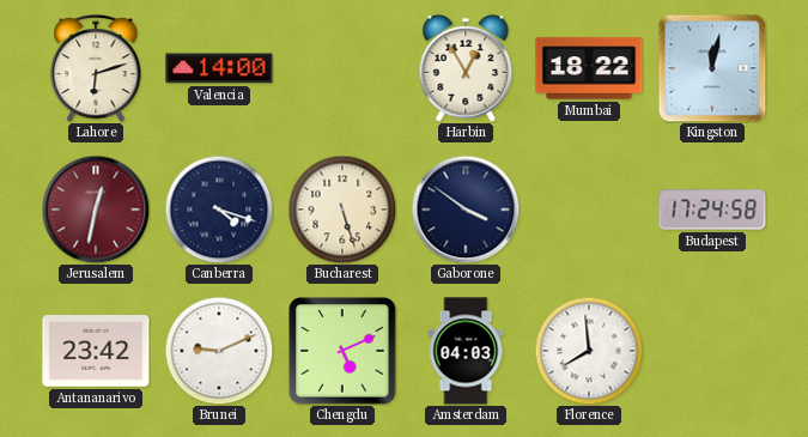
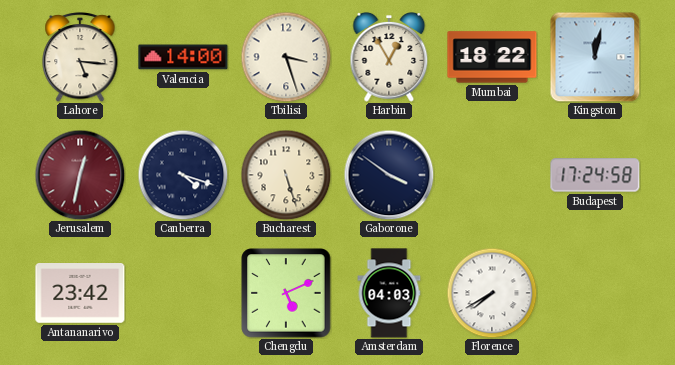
Lahore: 6:12 -> 5:16 (80, 58)
Tbilisi: none -> 3:27 (286, 57)
Brunei: 9:11 -> none (219, 351)
Florence: 7:59 -> 7:40 (492, 293)
